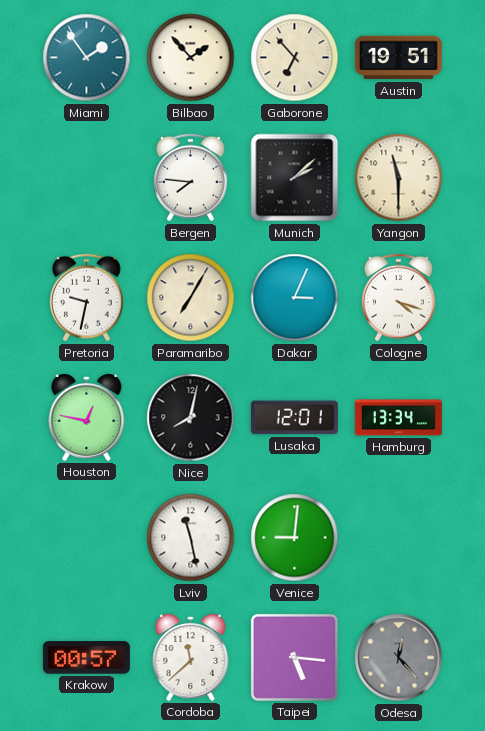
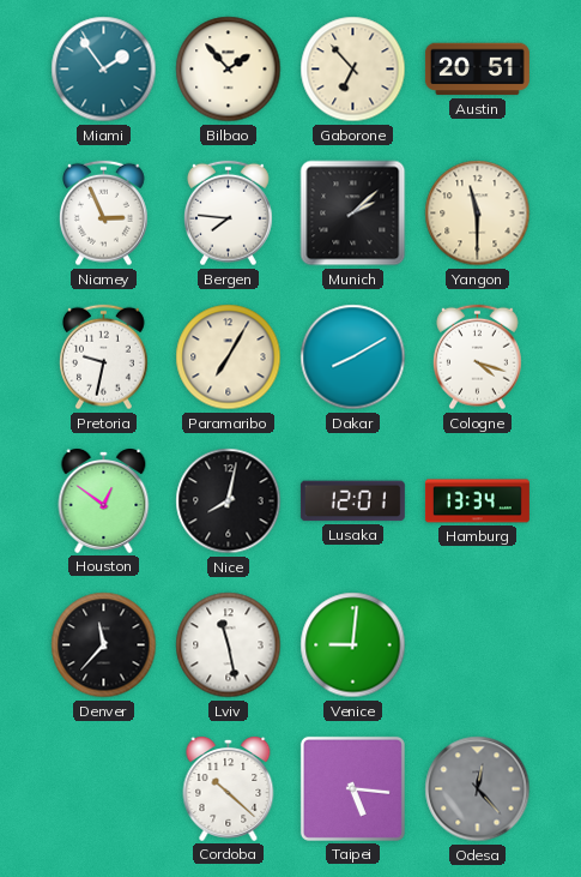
Austin: 19:51 -> 20:51 (477, 70)
Niamey: none -> 2:56 (104, 214)
Dakar: 3:04 -> 8:10 (353, 358)
Houston: 12:47 -> 12:51 (104, 501)
Denver: none -> 11:37 (104, 645)
Krakow: 00:57 -> none (86, 658)
Cordoba: 11:38 -> 10:22 (229, 789)
